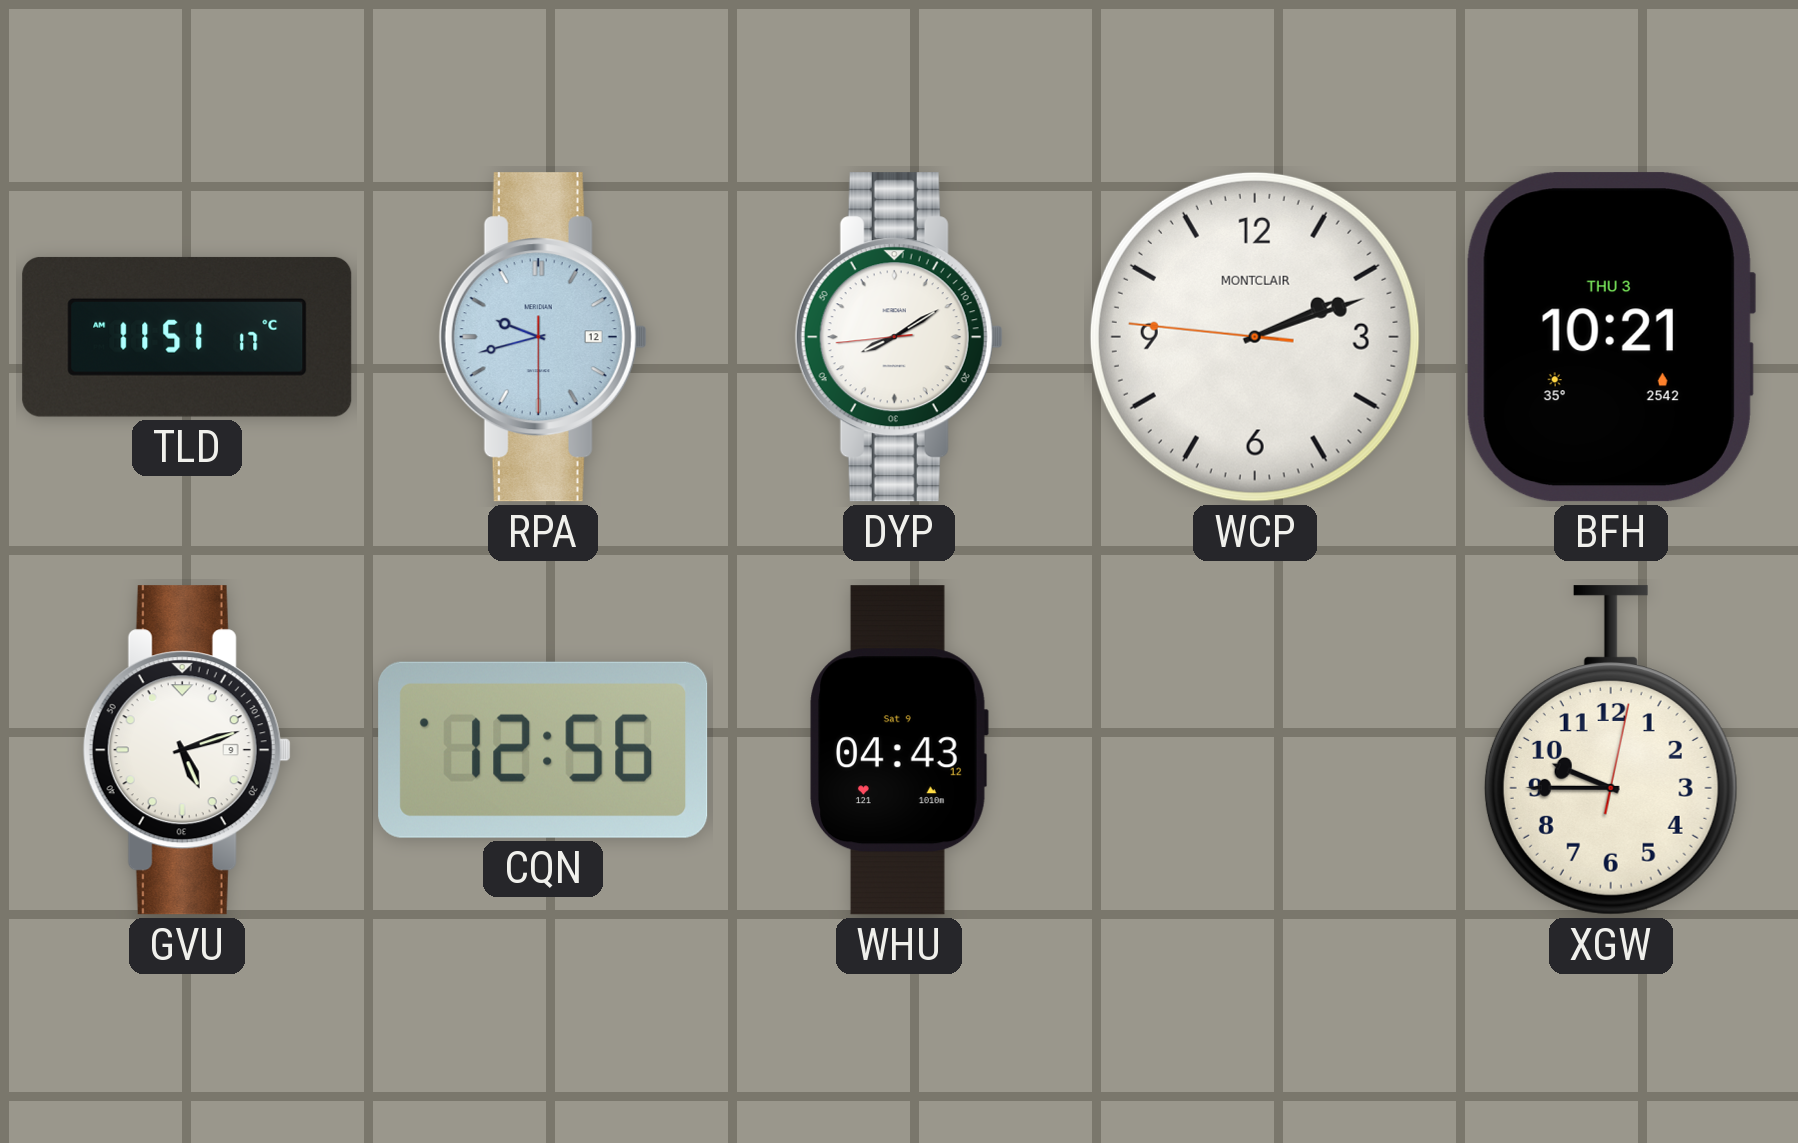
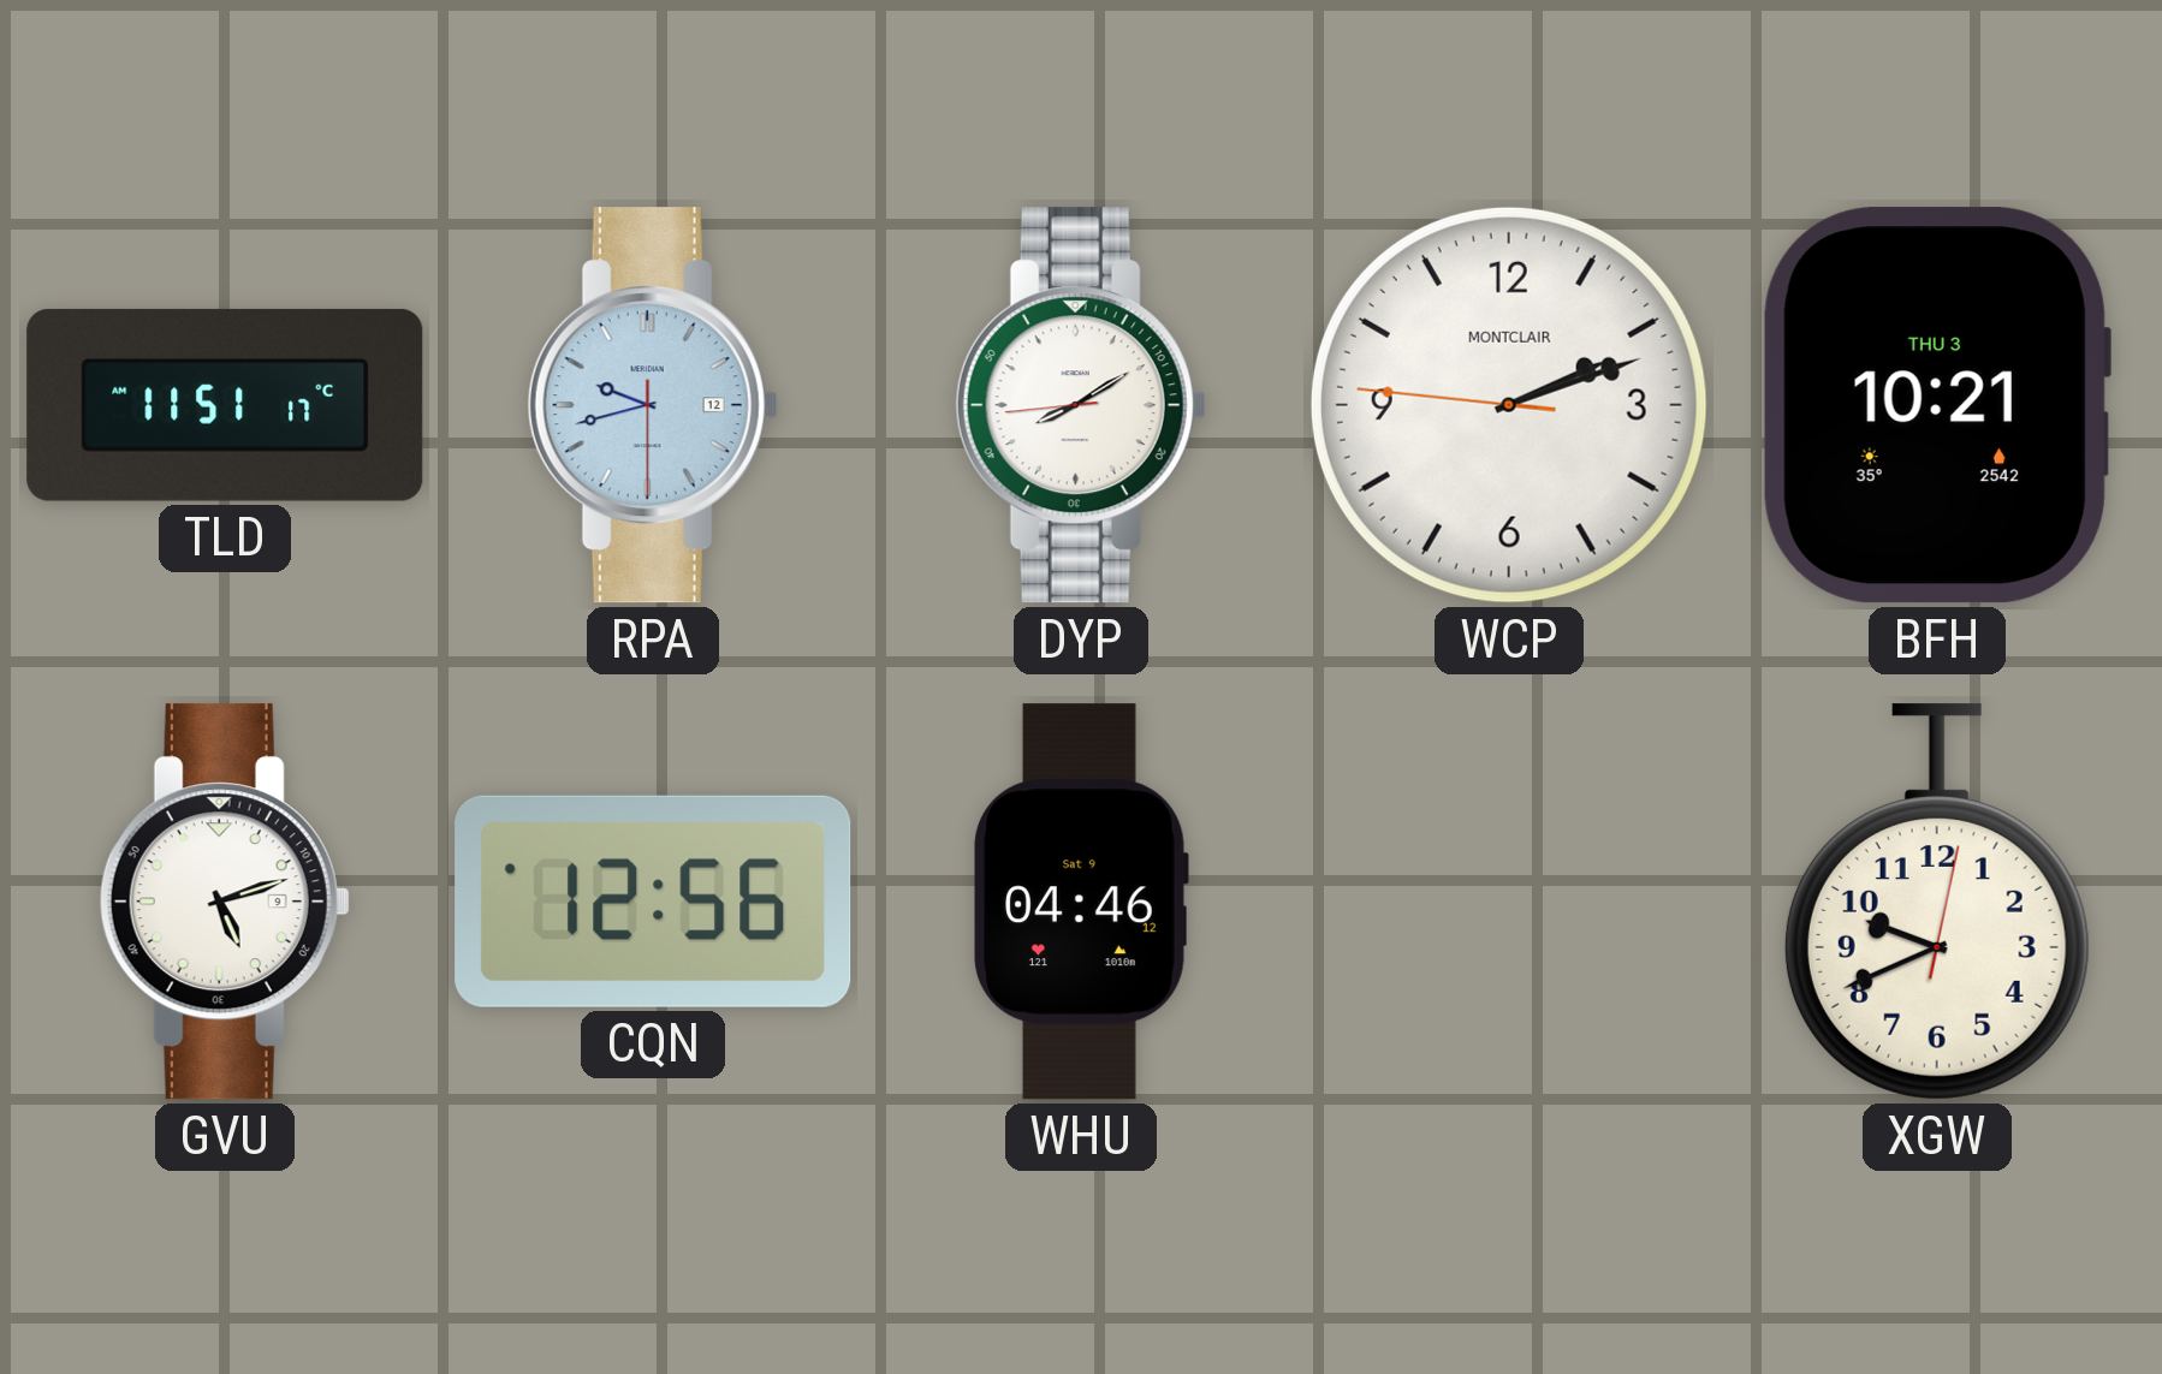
WHU: 04:43 -> 04:46 (1081, 902)
XGW: 9:45 -> 9:41 (1937, 902)
